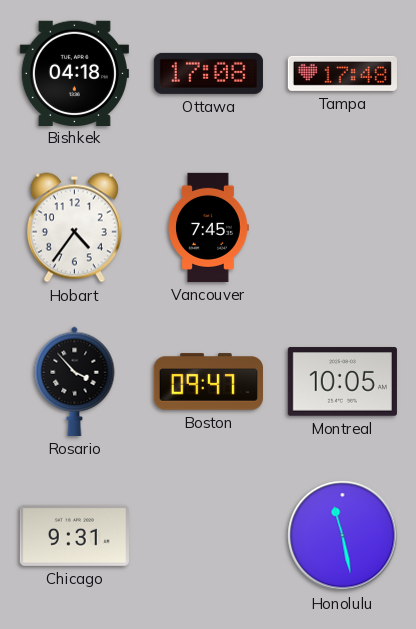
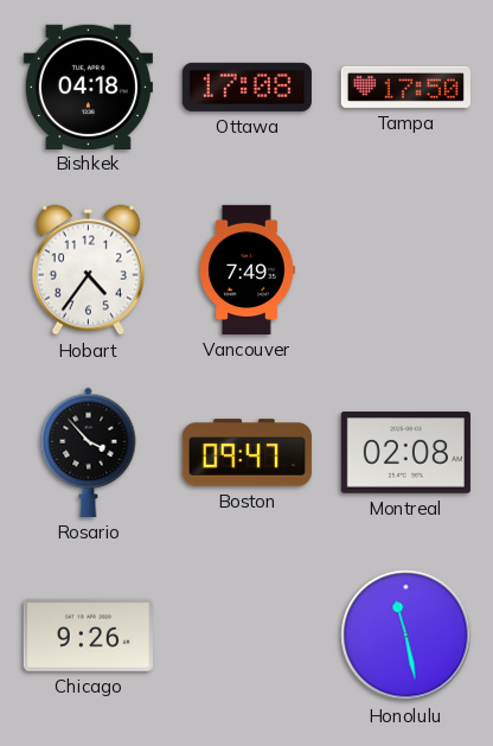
Tampa: 17:48 -> 17:50 (405, 87)
Vancouver: 7:45 -> 7:49 (246, 269)
Montreal: 10:05 -> 02:08 (405, 453)
Chicago: 9:31 -> 9:26 (88, 635)
